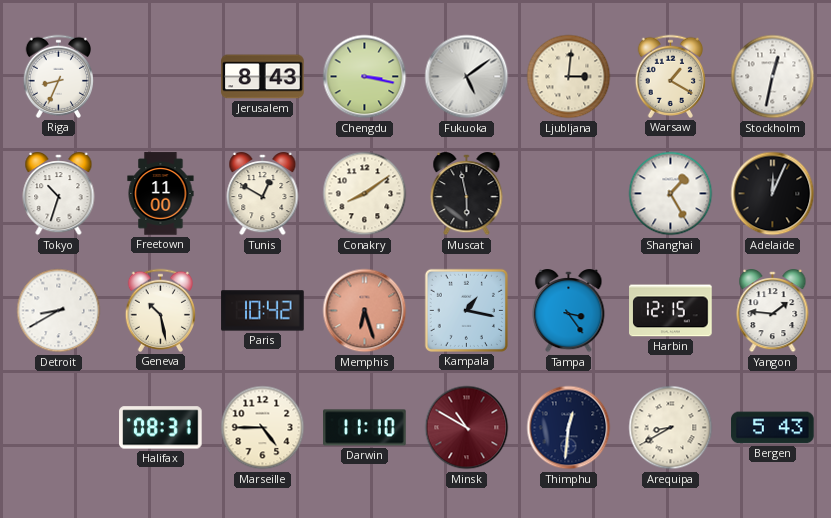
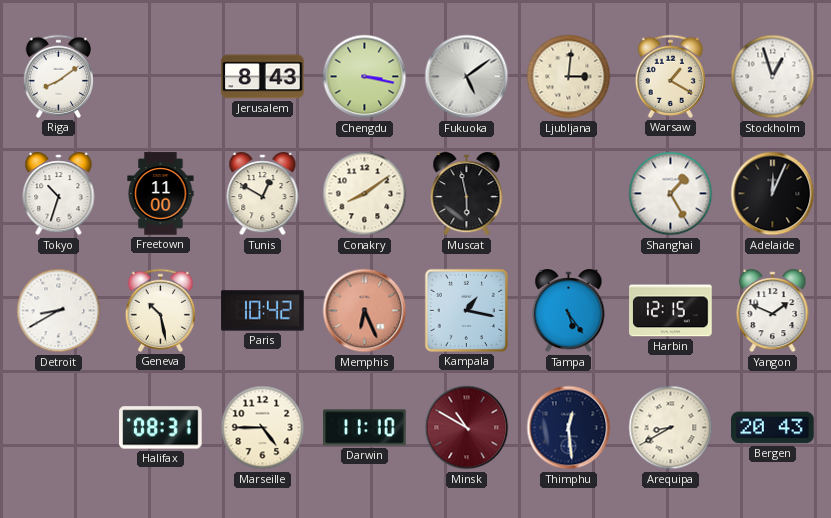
Riga: 8:34 -> 8:09 (58, 76)
Stockholm: 12:32 -> 12:57 (773, 77)
Memphis: 6:27 -> 6:26 (365, 311)
Tampa: 3:24 -> 5:24 (569, 312)
Yangon: 1:46 -> 1:49 (773, 312)
Thimphu: 12:31 -> 12:29 (569, 428)
Bergen: 5:43 -> 20:43 (773, 428)
